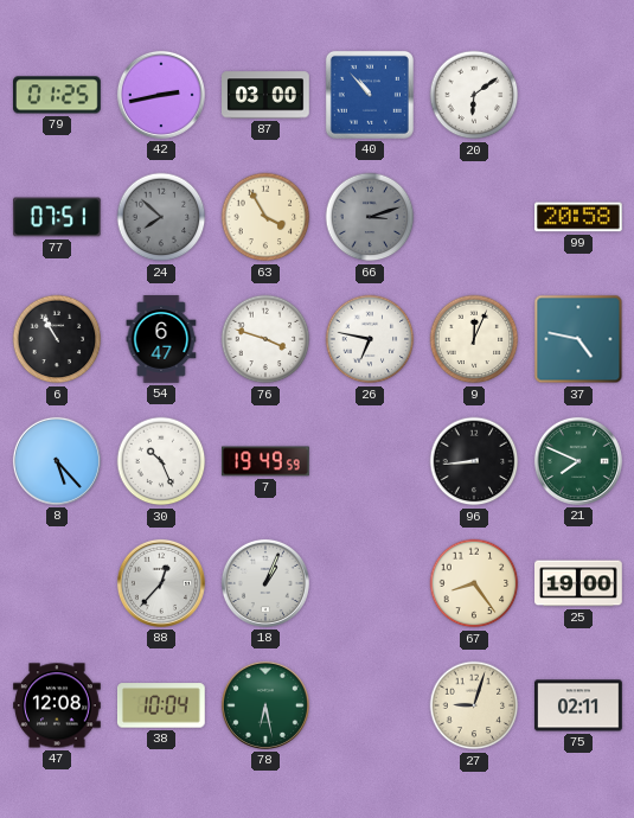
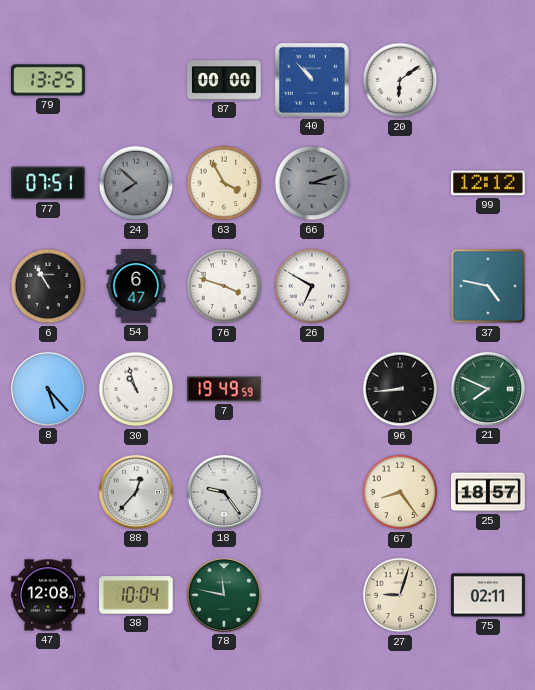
79: 01:25 -> 13:25 (48, 80)
42: 2:43 -> none (161, 95)
87: 03:00 -> 00:00 (225, 80)
99: 20:58 -> 12:12 (489, 183)
26: 6:47 -> 6:50 (312, 286)
9: 12:04 -> none (474, 339)
30: 10:26 -> 10:57 (136, 389)
18: 1:04 -> 9:24 (224, 492)
25: 19:00 -> 18:57 (488, 492)
78: 6:28 -> 11:47 (224, 595)
